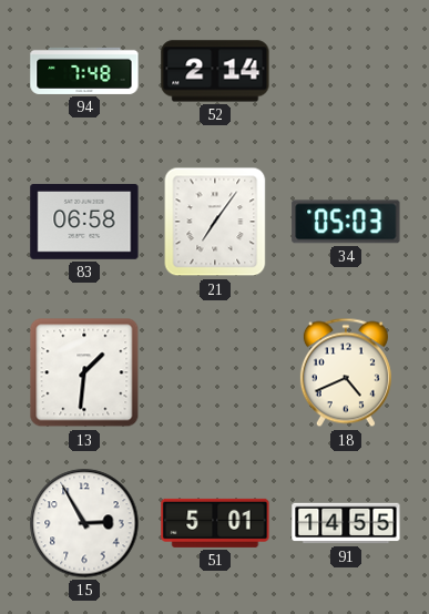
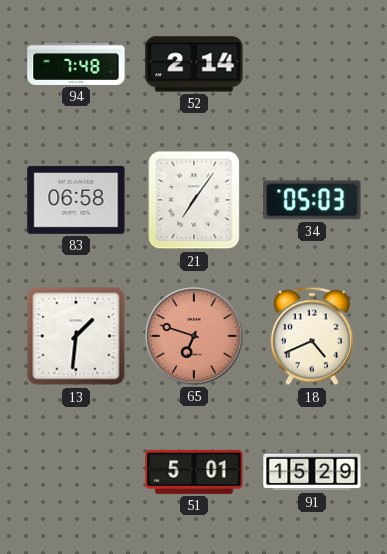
65: none -> 6:48 (194, 336)
15: 2:55 -> none (84, 523)
91: 14:55 -> 15:29 (312, 472)
